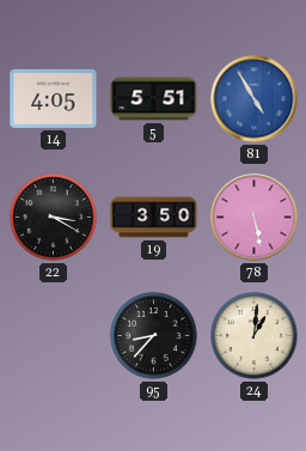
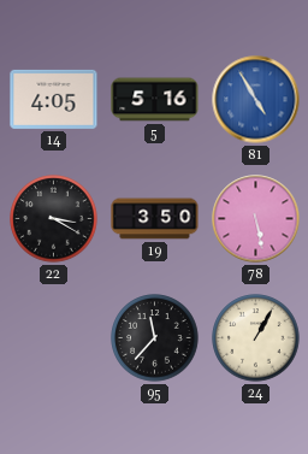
5: 5:51 -> 5:16 (155, 100)
95: 8:37 -> 11:37 (155, 338)
24: 1:01 -> 1:05 (256, 338)
